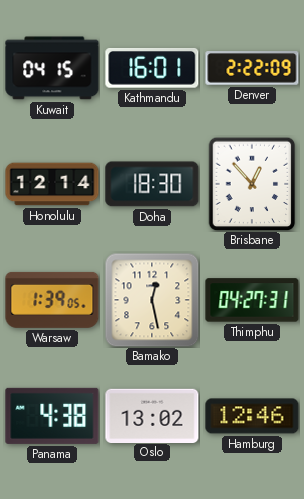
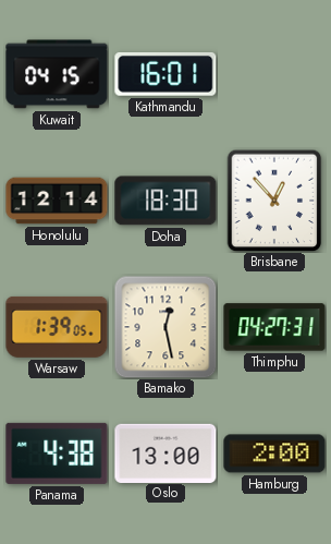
Denver: 2:22 -> none (252, 68)
Oslo: 13:02 -> 13:00 (165, 452)
Hamburg: 12:46 -> 2:00 (274, 454)
